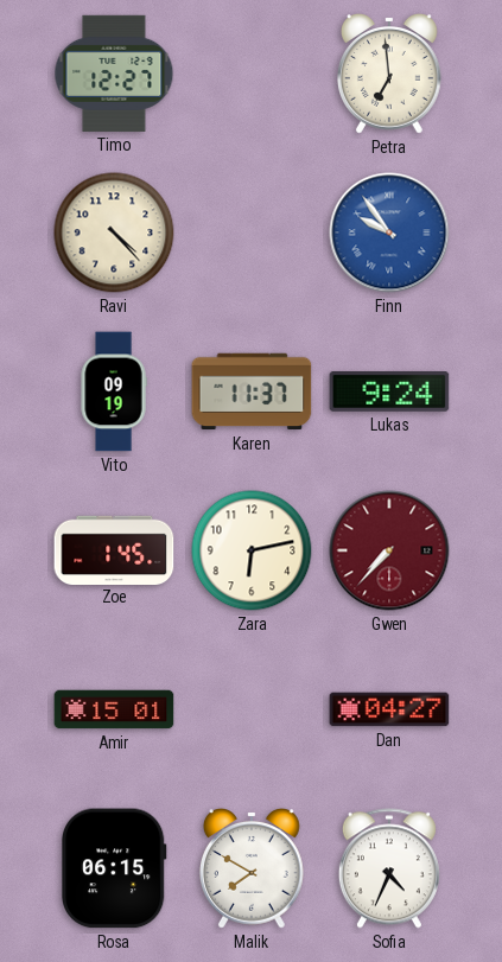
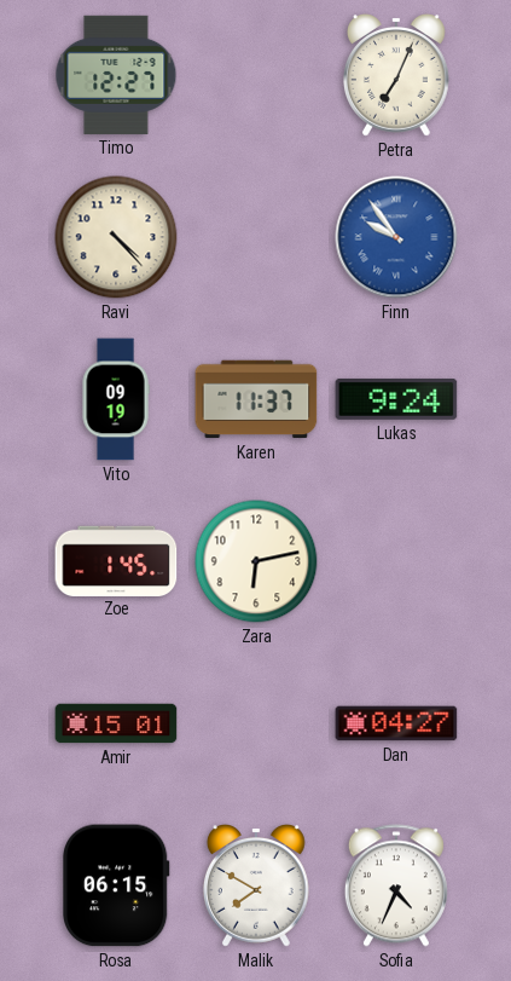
Petra: 6:59 -> 7:04 (397, 76)
Gwen: 7:37 -> none (389, 550)
